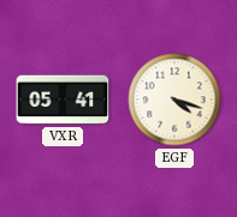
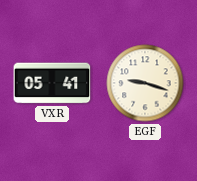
EGF: 4:18 -> 9:18 (145, 83)
